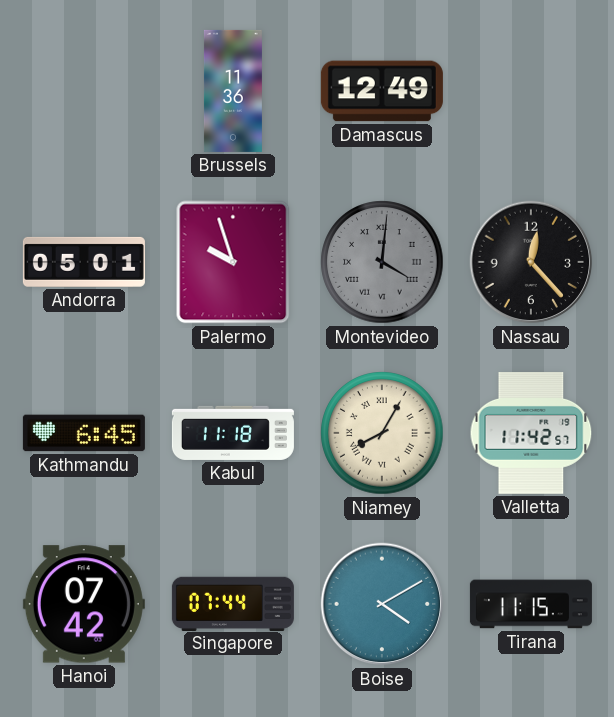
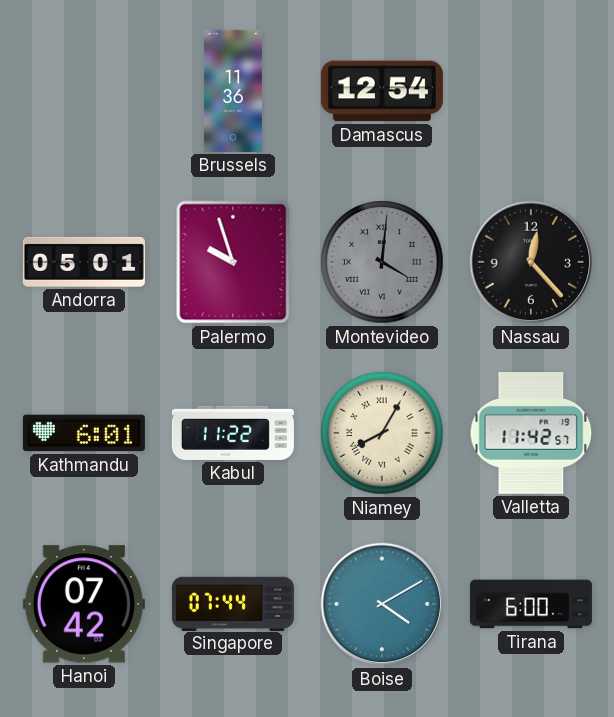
Damascus: 12:49 -> 12:54 (382, 91)
Kathmandu: 6:45 -> 6:01 (84, 433)
Kabul: 11:18 -> 11:22 (233, 433)
Tirana: 11:15 -> 6:00 (531, 604)
